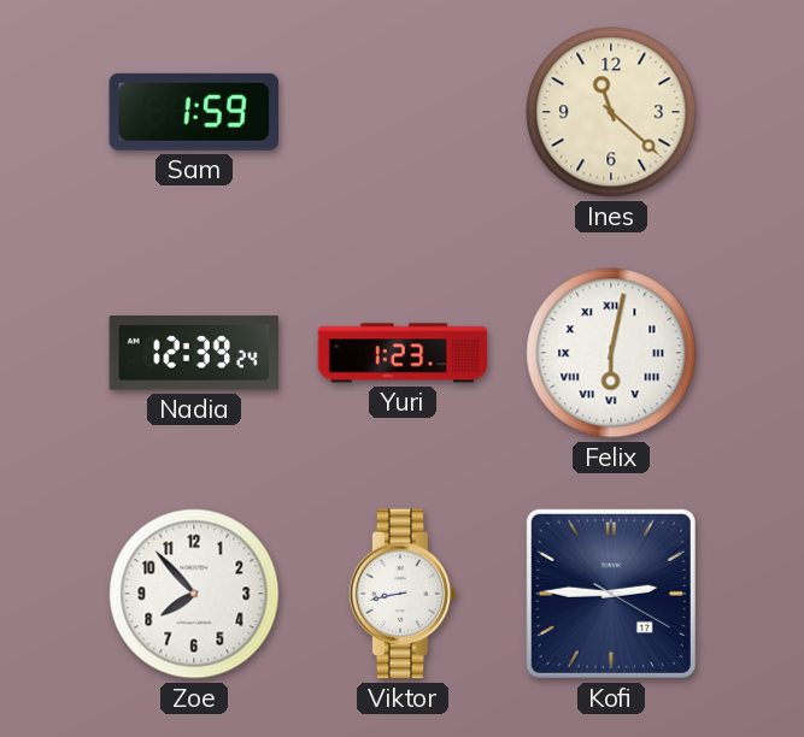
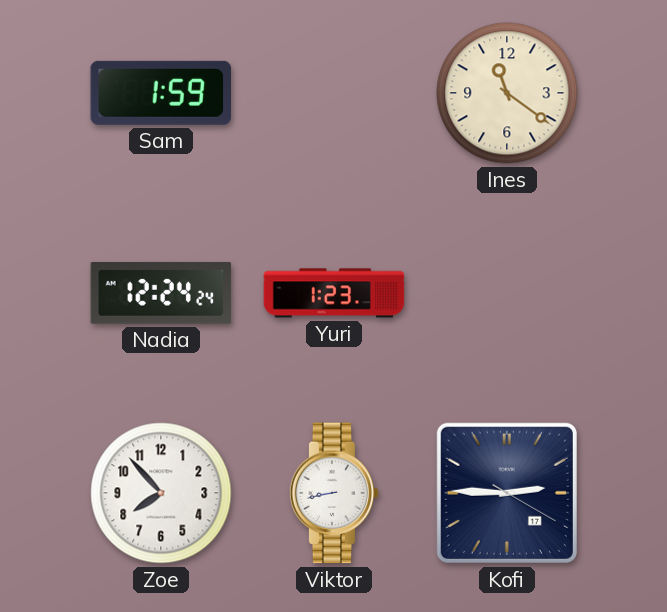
Ines: 11:22 -> 11:21 (507, 93)
Nadia: 12:39 -> 12:24 (161, 293)
Felix: 6:02 -> none (611, 353)
